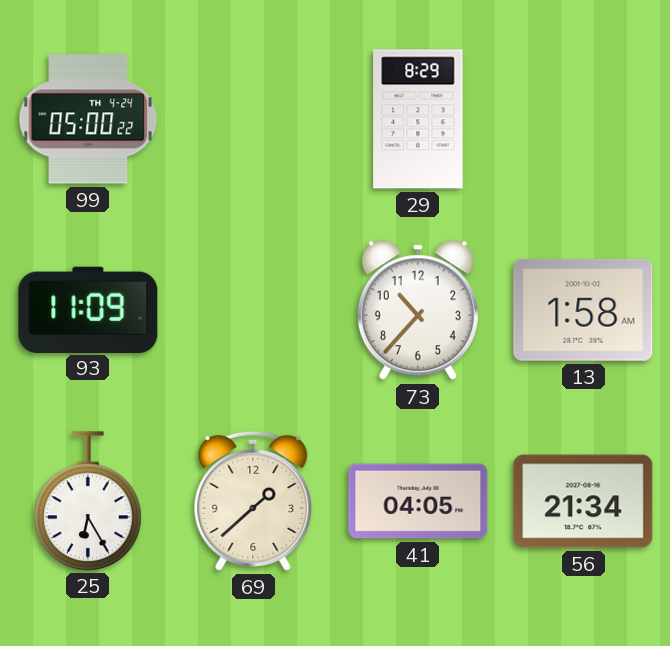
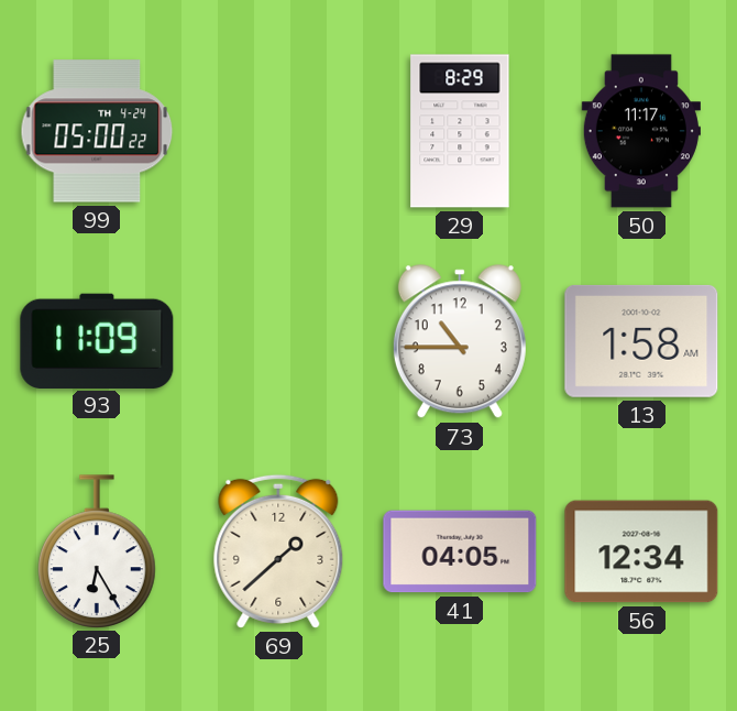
50: none -> 11:17 (641, 131)
73: 10:37 -> 10:45 (460, 342)
56: 21:34 -> 12:34 (641, 551)
